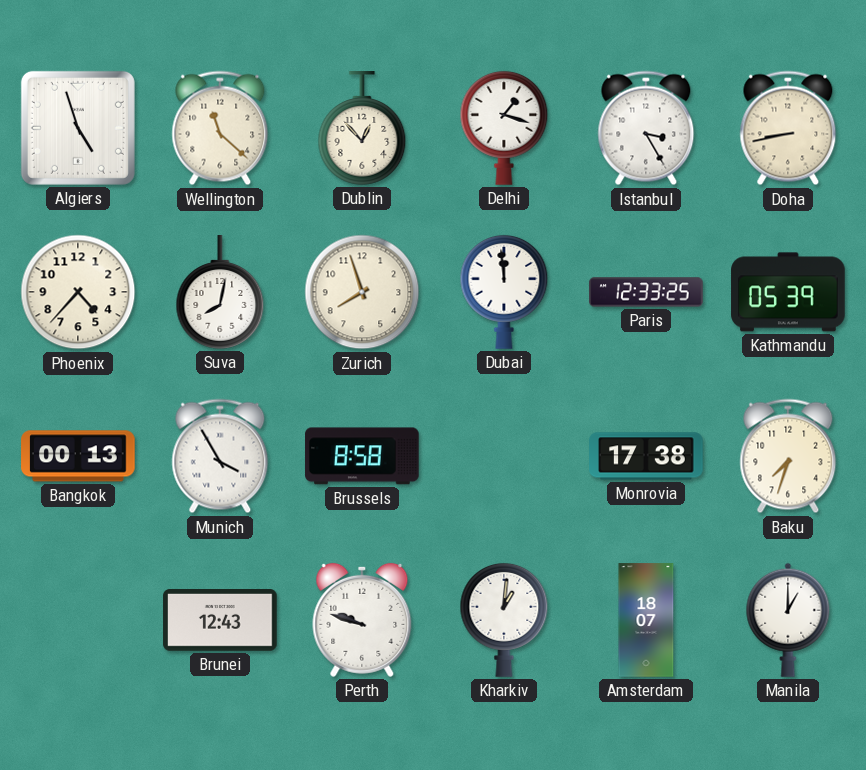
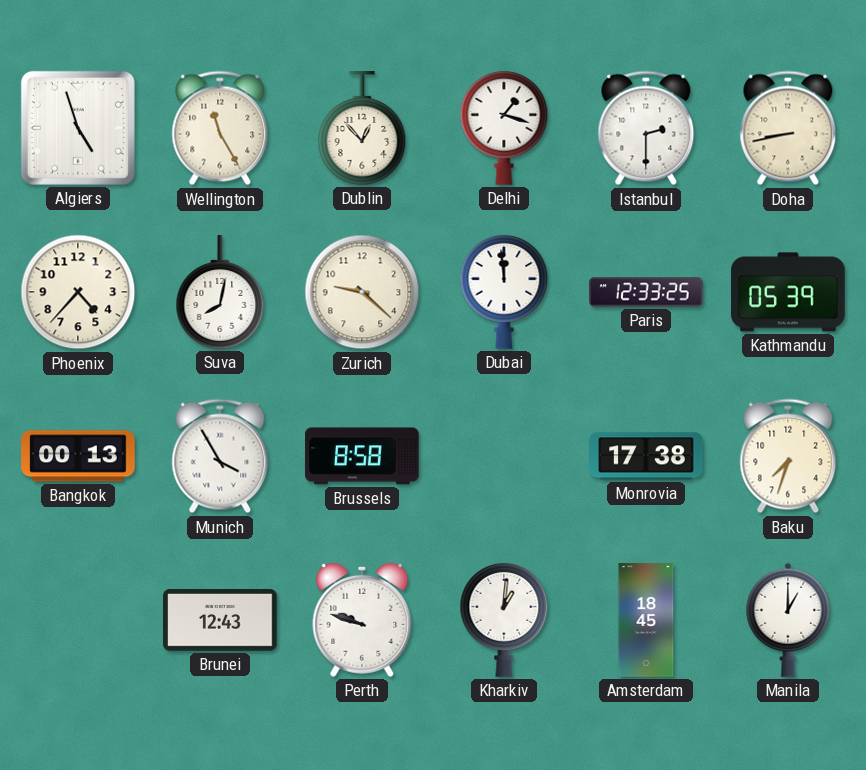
Wellington: 11:22 -> 11:25 (220, 128)
Istanbul: 3:25 -> 2:30 (646, 128)
Zurich: 7:57 -> 9:22 (362, 292)
Amsterdam: 18:07 -> 18:45 (646, 620)
